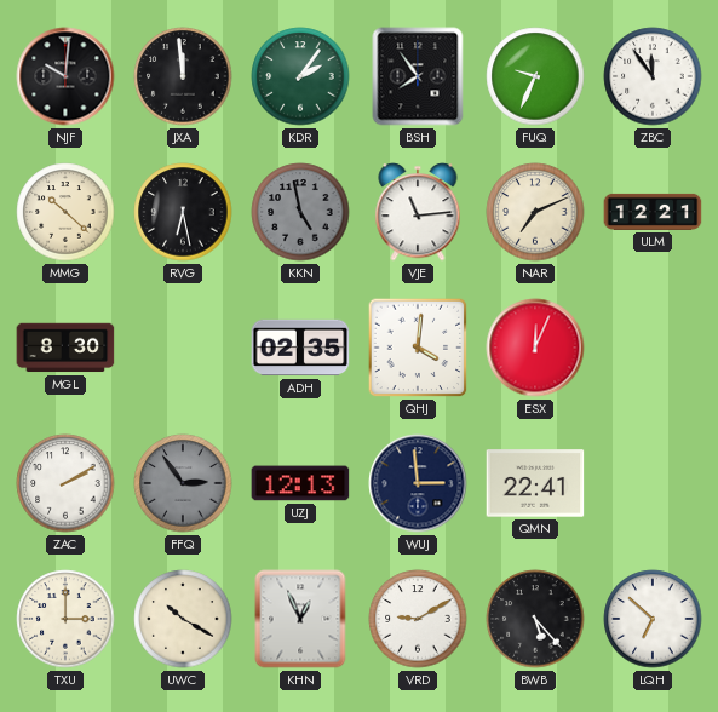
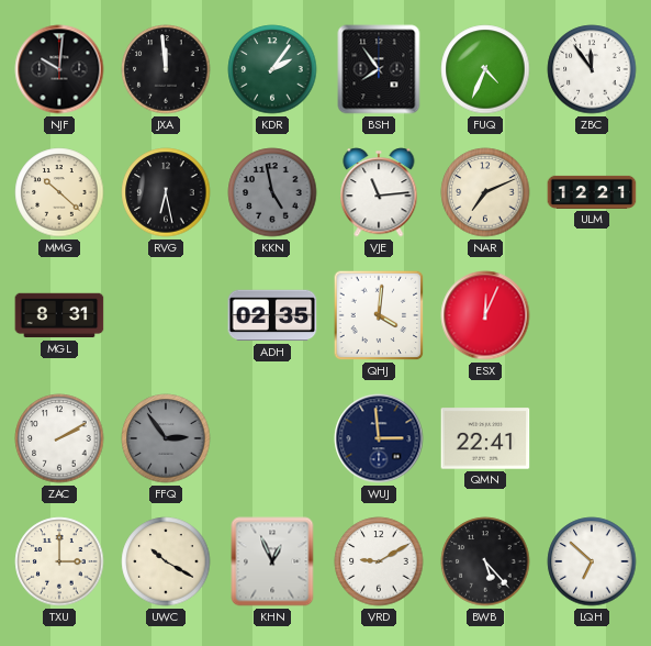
FUQ: 9:34 -> 4:34 (485, 69)
MGL: 8:30 -> 8:31 (59, 315)
UZJ: 12:13 -> none (300, 483)
